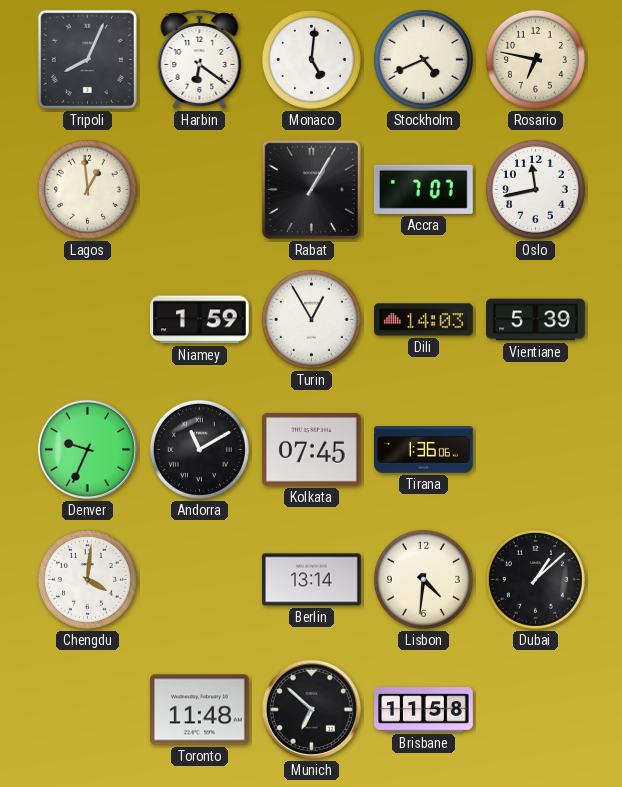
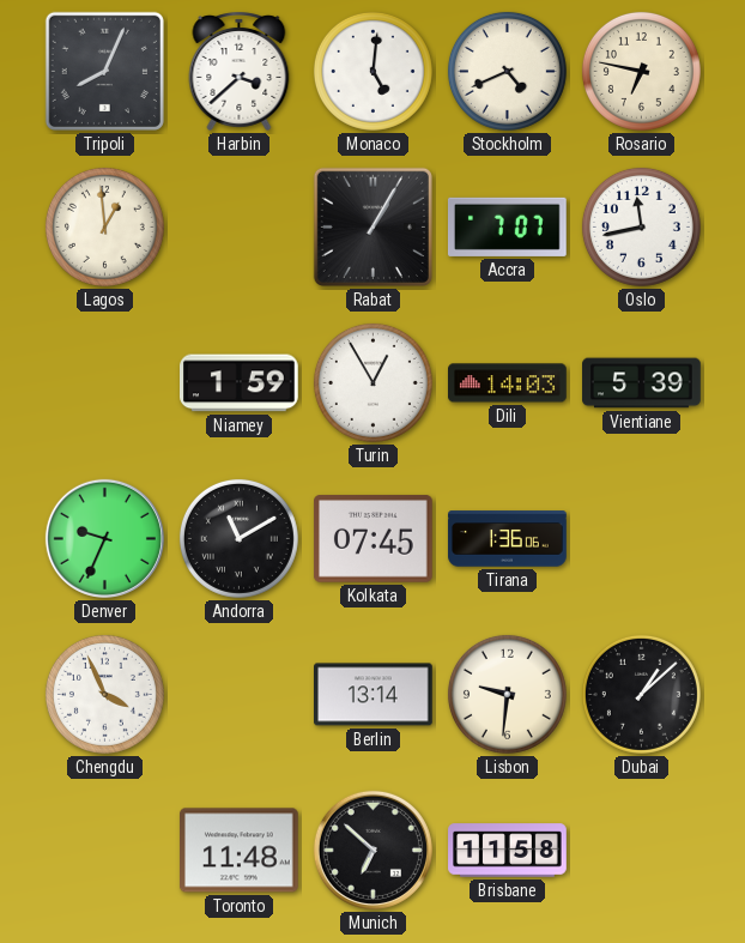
Harbin: 6:21 -> 3:38 (240, 72)
Chengdu: 4:01 -> 3:56 (104, 694)
Lisbon: 4:31 -> 9:31 (507, 694)
